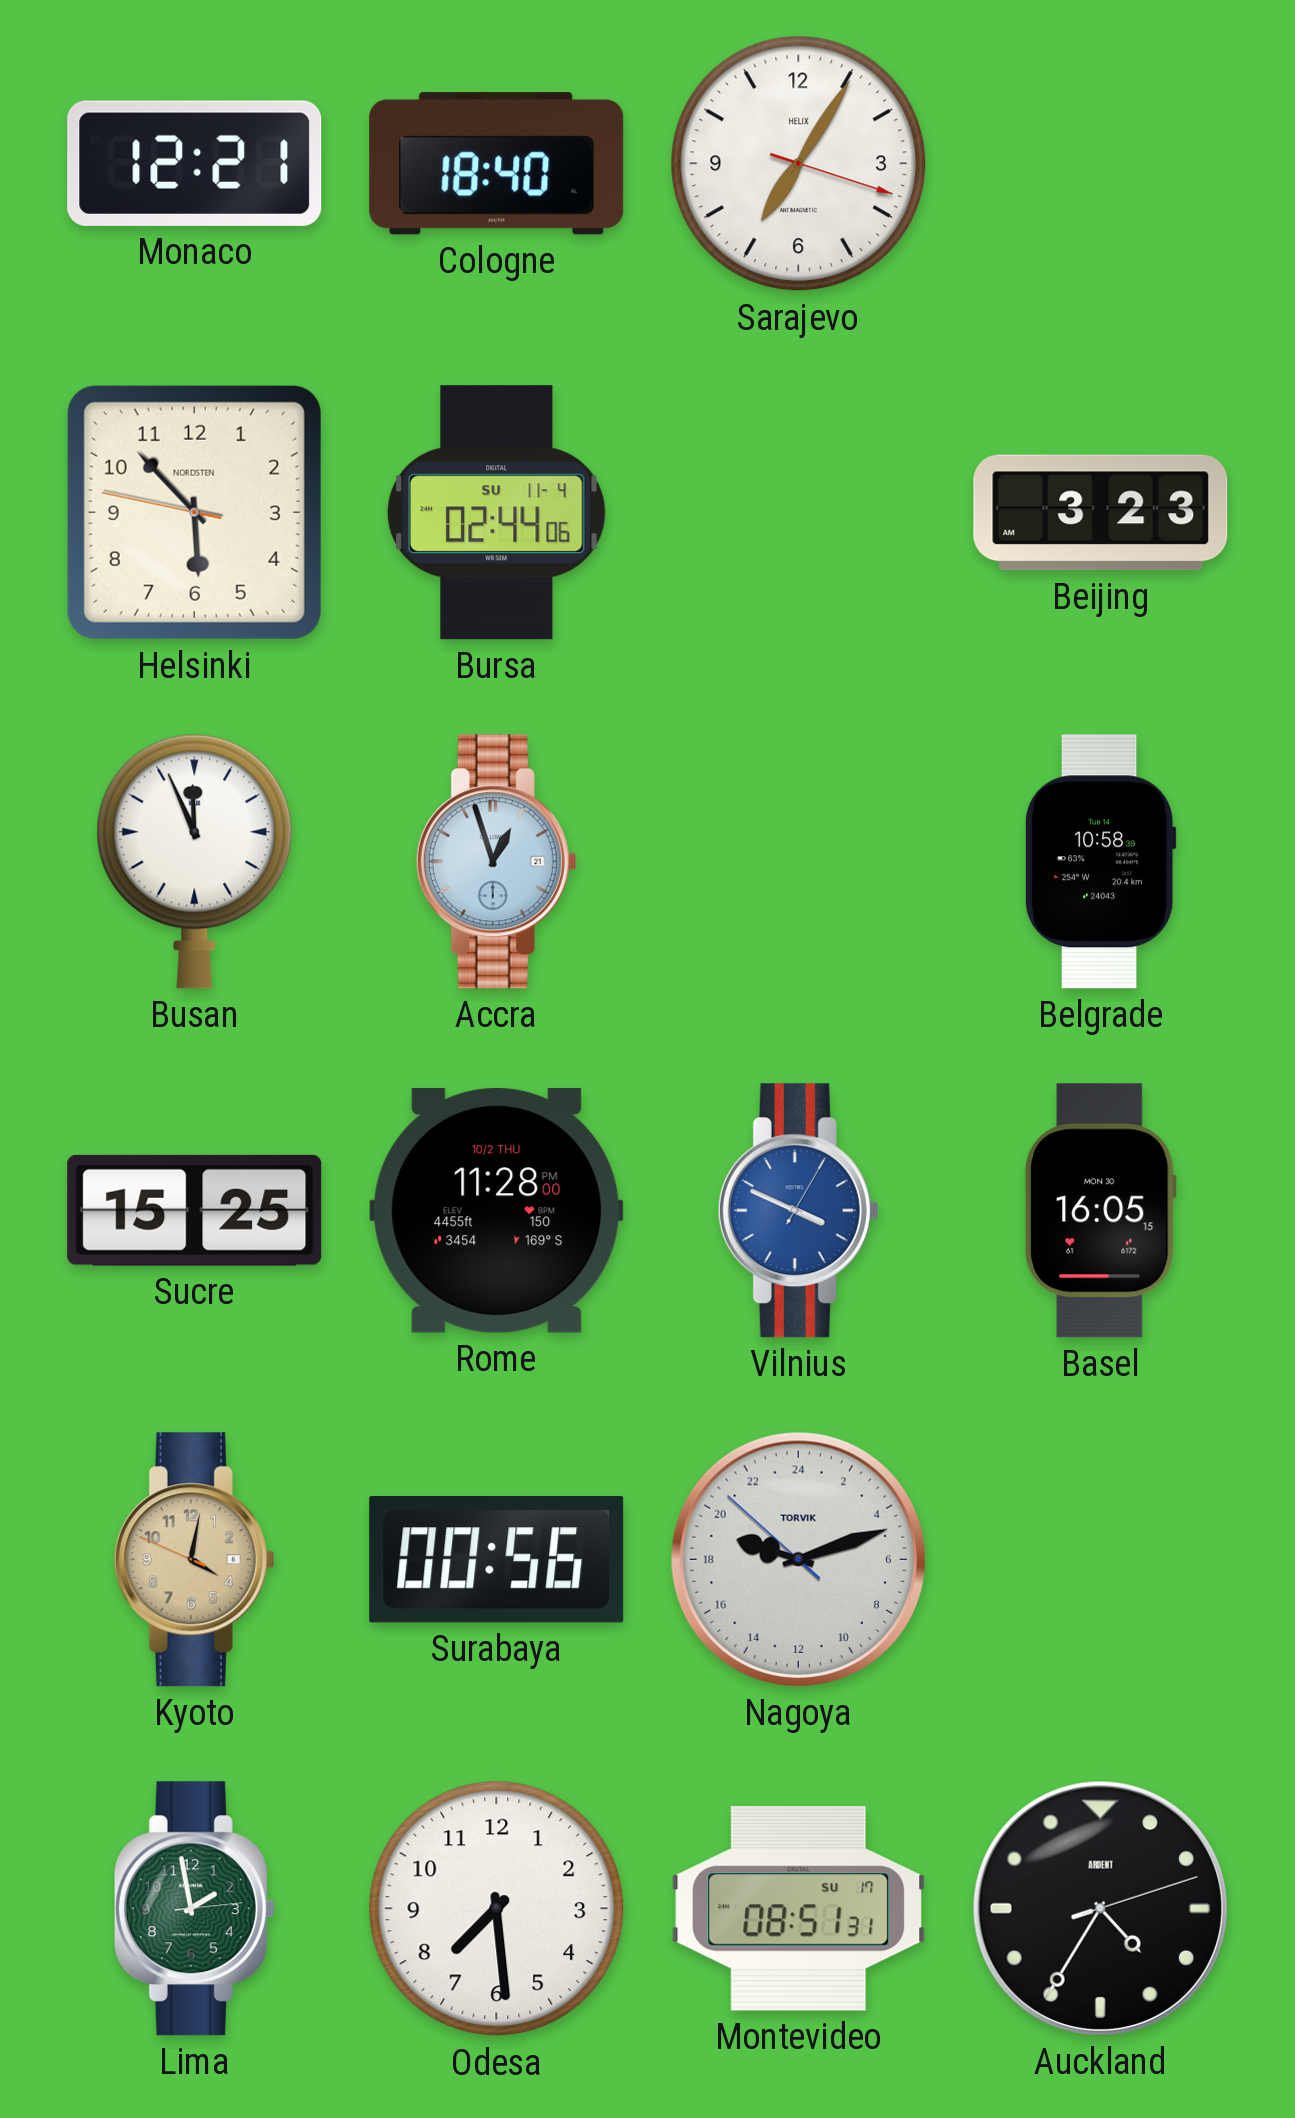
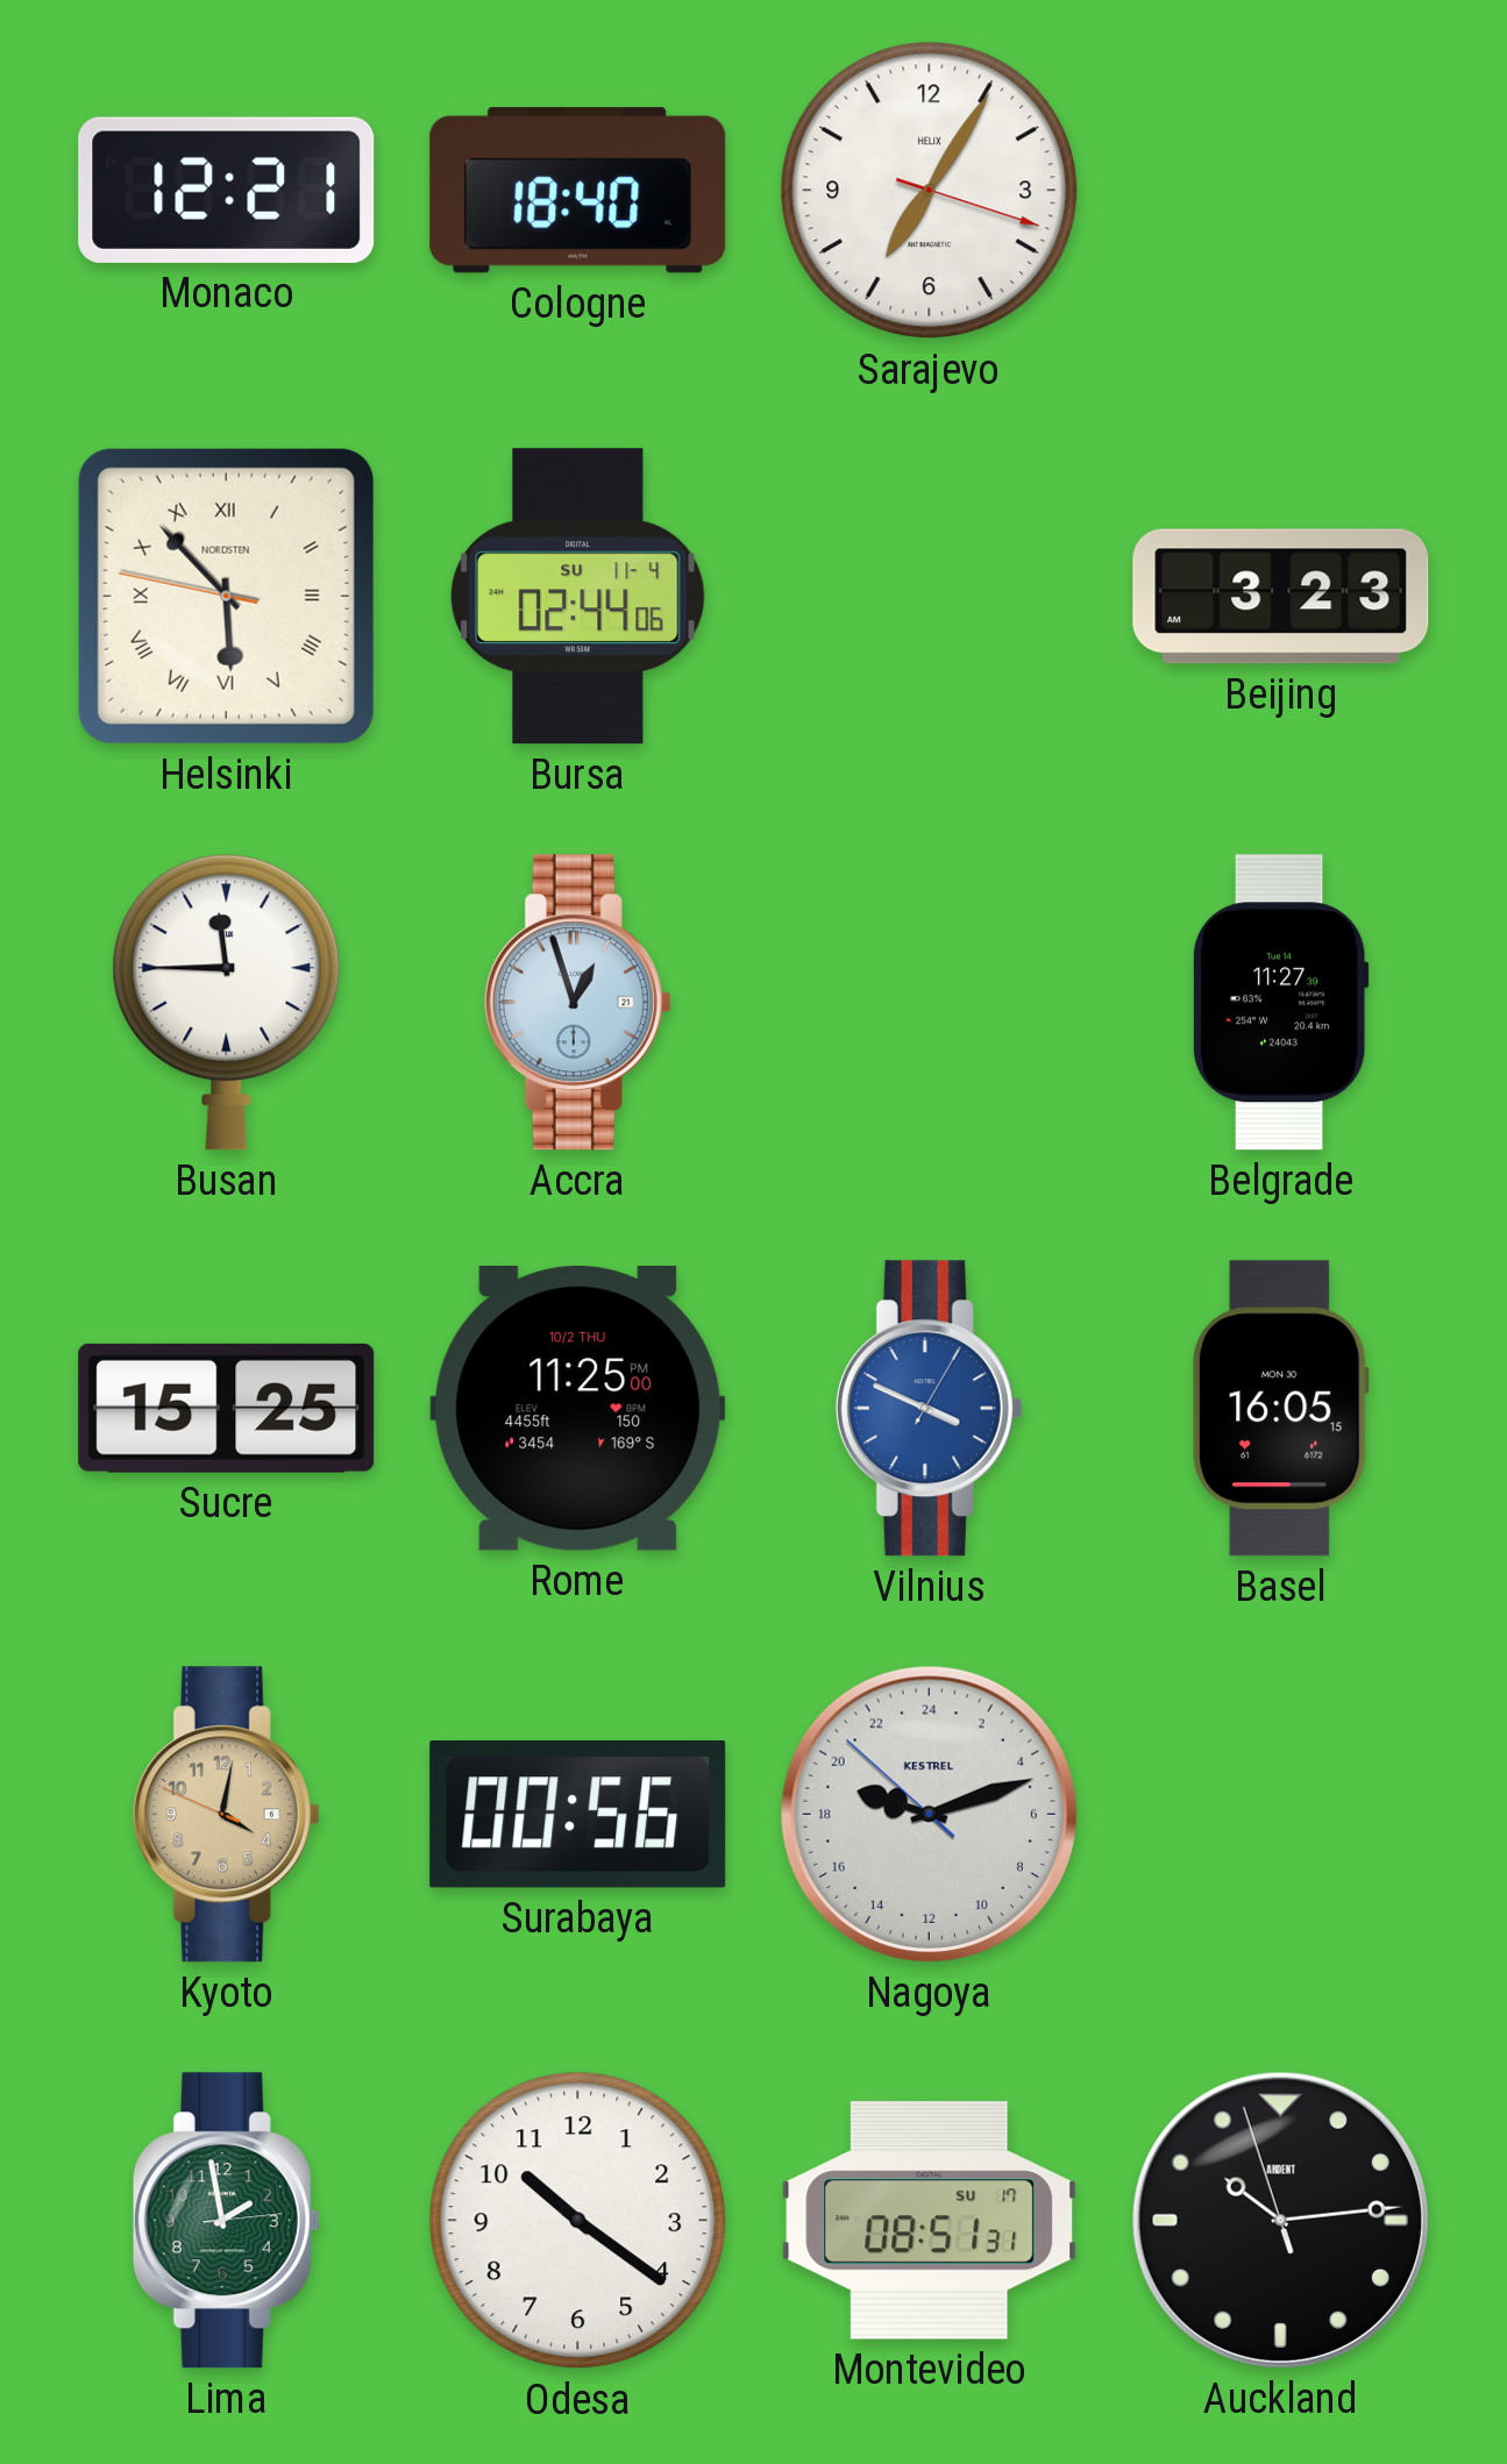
Helsinki numerals: Arabic -> Roman (226, 596)
Busan: 11:56 -> 11:45 (227, 1002)
Belgrade: 10:58 -> 11:27 (1280, 1003)
Rome: 11:28 -> 11:25 (578, 1408)
Nagoya brand: TORVIK -> KESTREL (929, 1814)
Odesa: 7:29 -> 10:21 (578, 2221)
Auckland: 4:35 -> 10:13 (1280, 2220)
